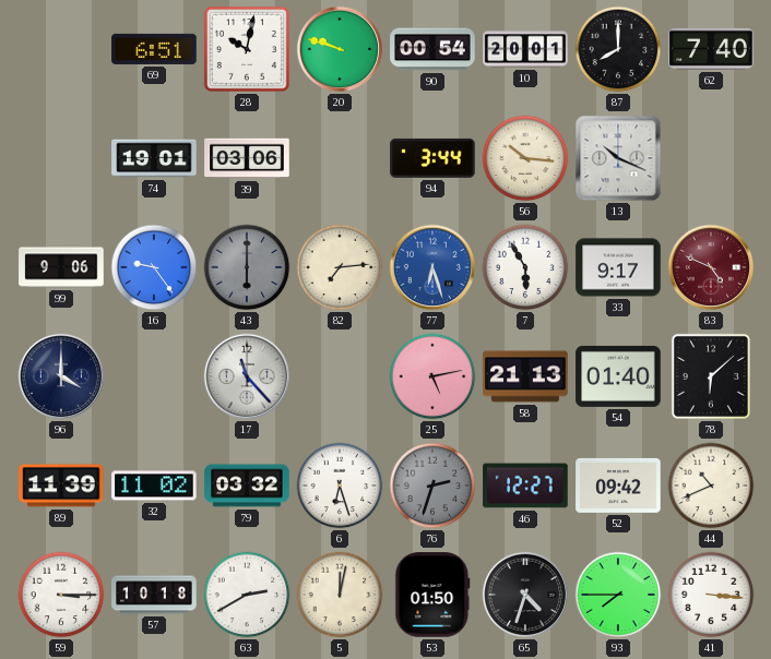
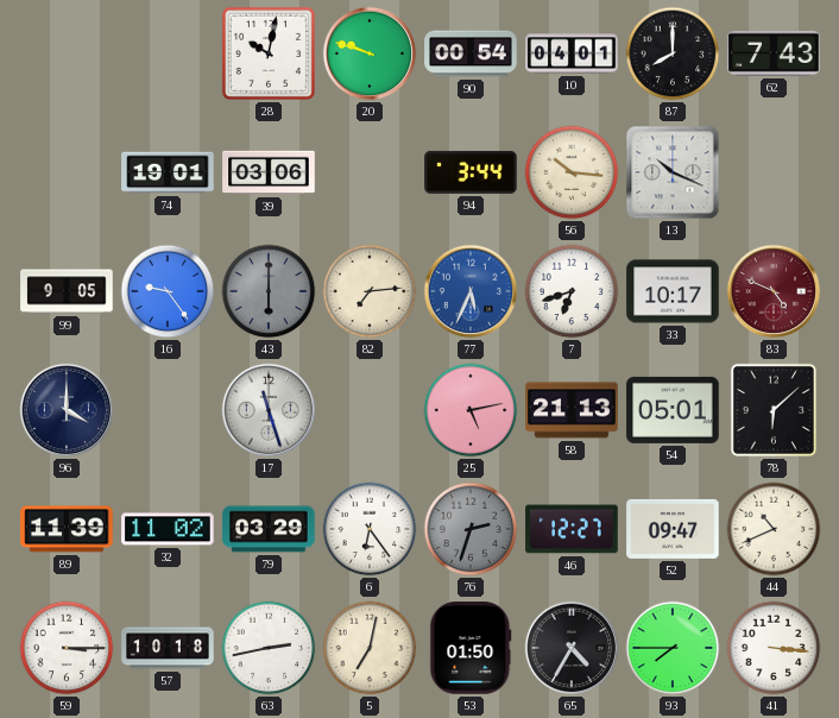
69: 6:51 -> none (154, 49)
10: 20:01 -> 04:01 (572, 53)
62: 7:40 -> 7:43 (774, 53)
99: 9:06 -> 9:05 (67, 291)
77: 6:27 -> 5:34 (471, 291)
7: 5:55 -> 6:42 (572, 291)
33: 9:17 -> 10:17 (673, 291)
17: 11:23 -> 11:27 (269, 410)
54: 01:40 -> 05:01 (673, 410)
79: 03:32 -> 03:29 (269, 529)
6: 6:27 -> 6:24 (370, 529)
52: 09:42 -> 09:47 (673, 529)
63: 2:40 -> 2:43 (269, 648)
5: 12:02 -> 7:02 (370, 648)
65: 4:33 -> 4:35 (572, 648)
